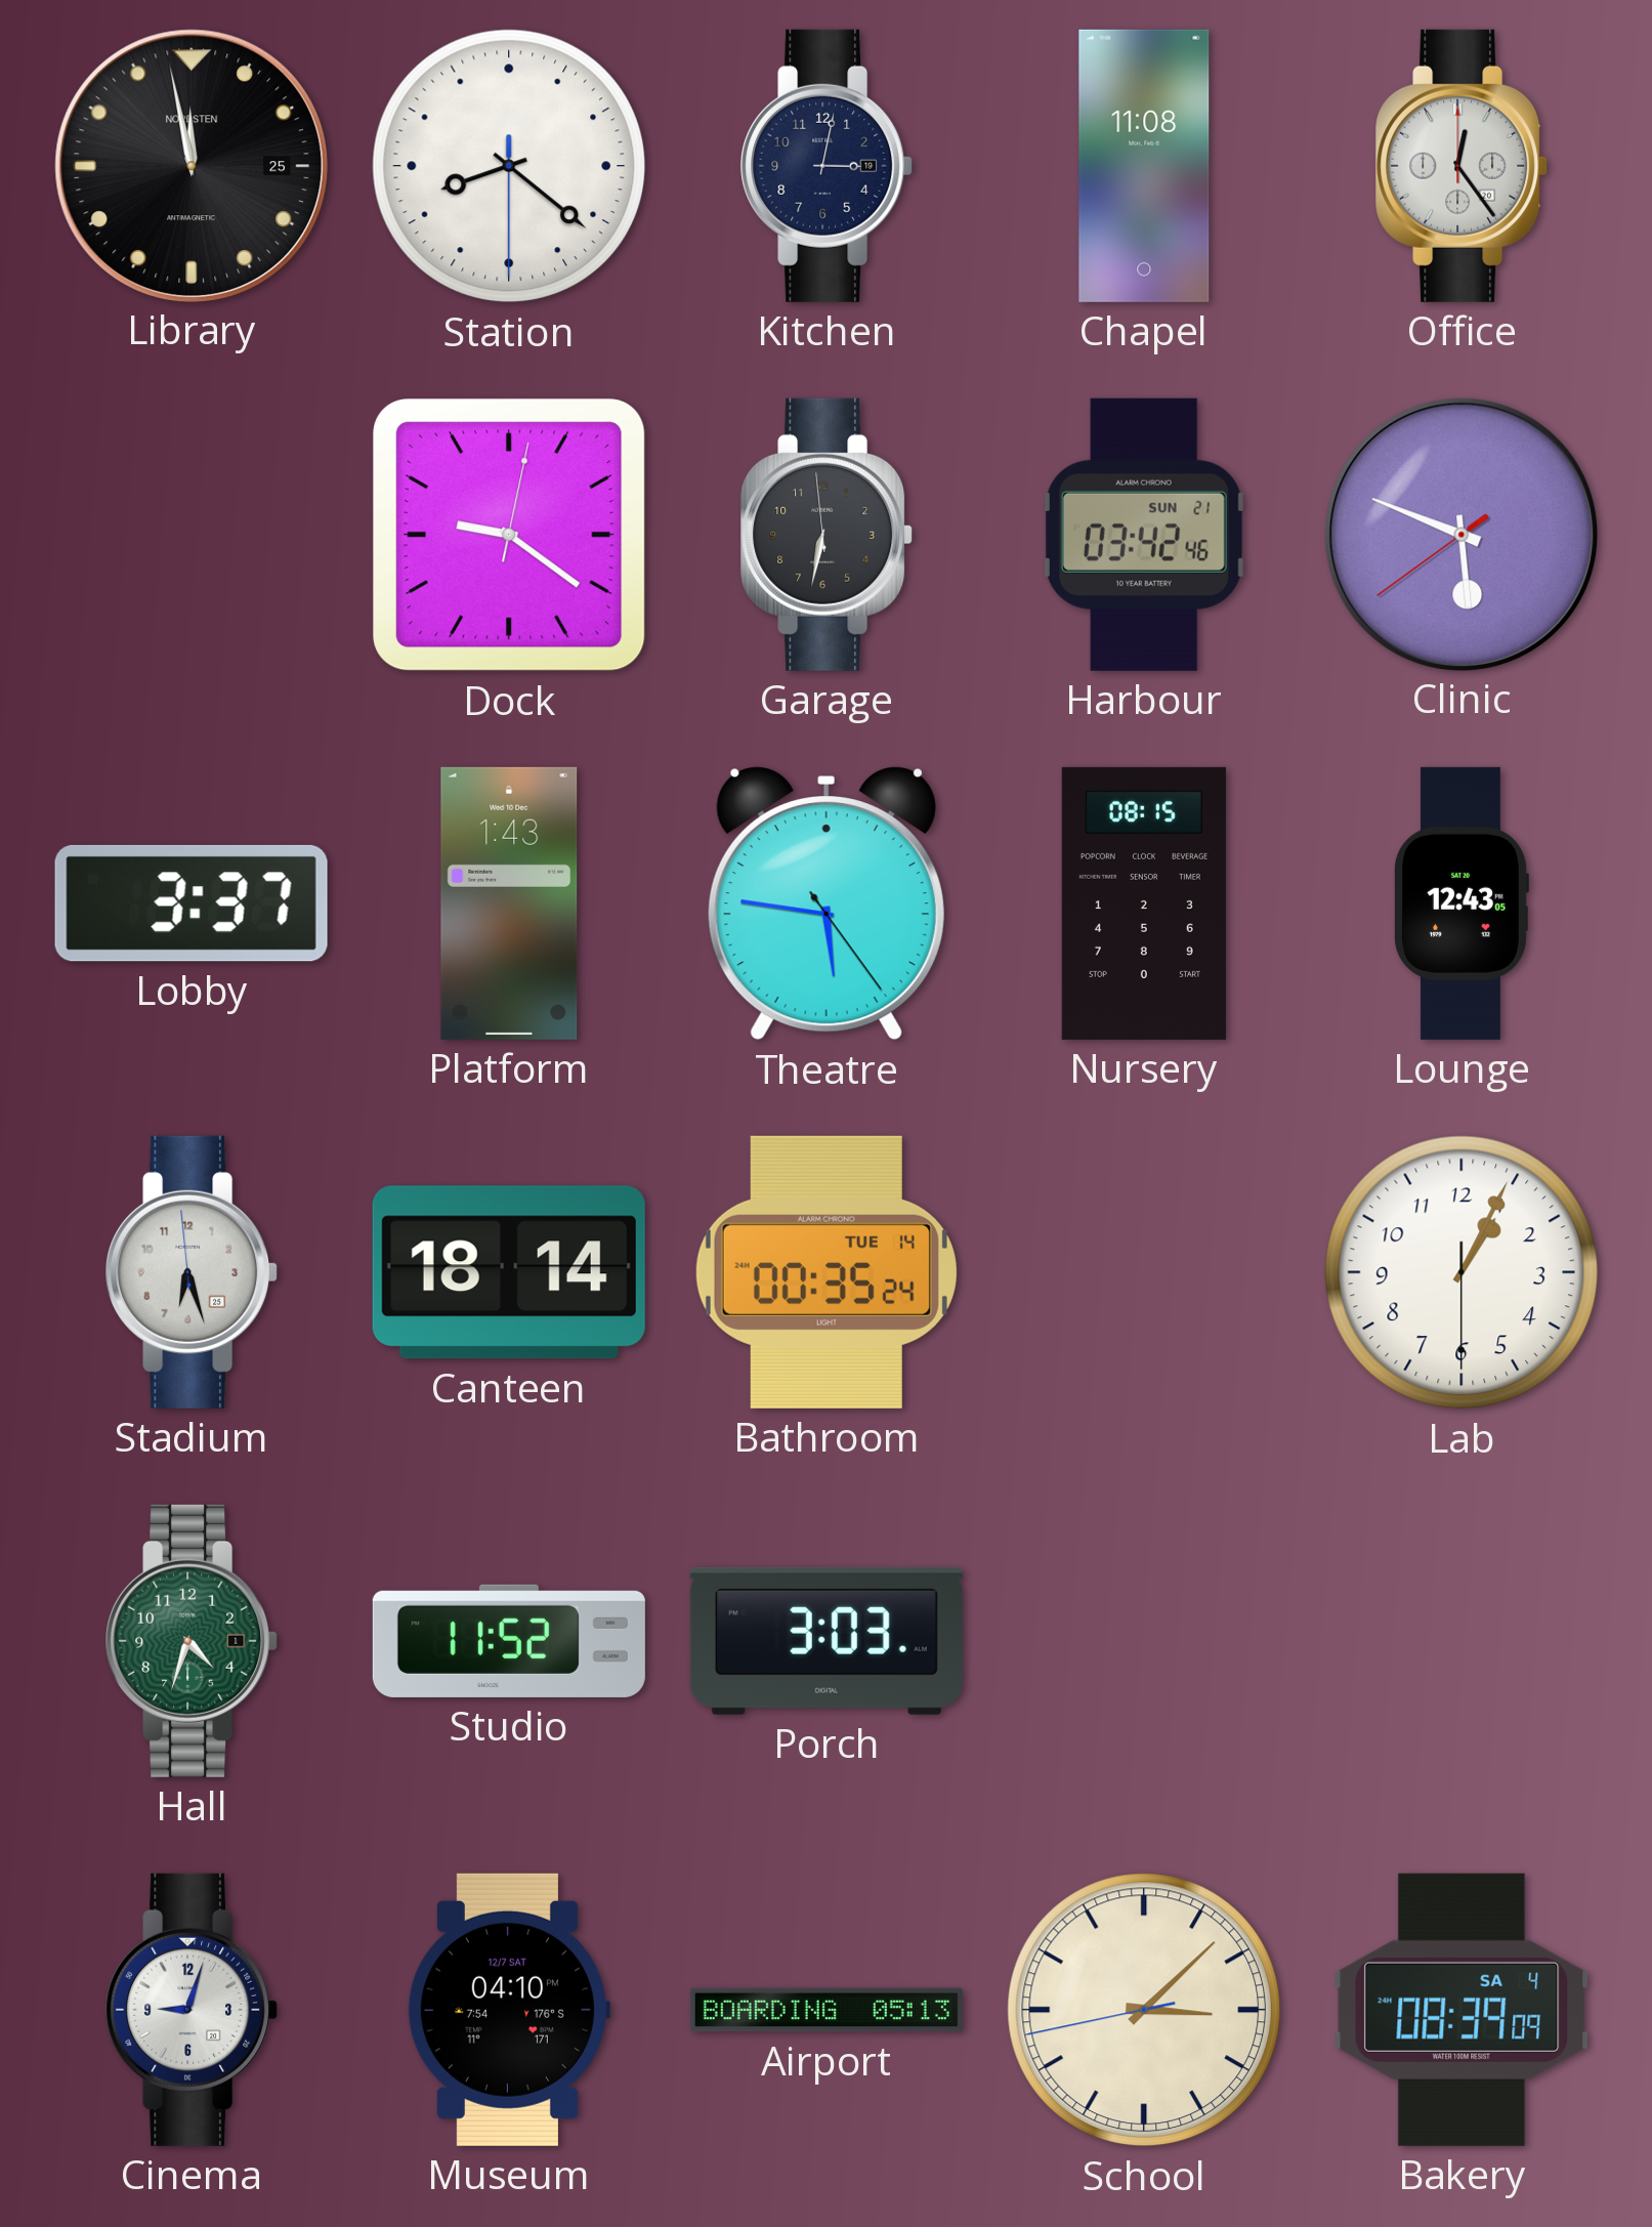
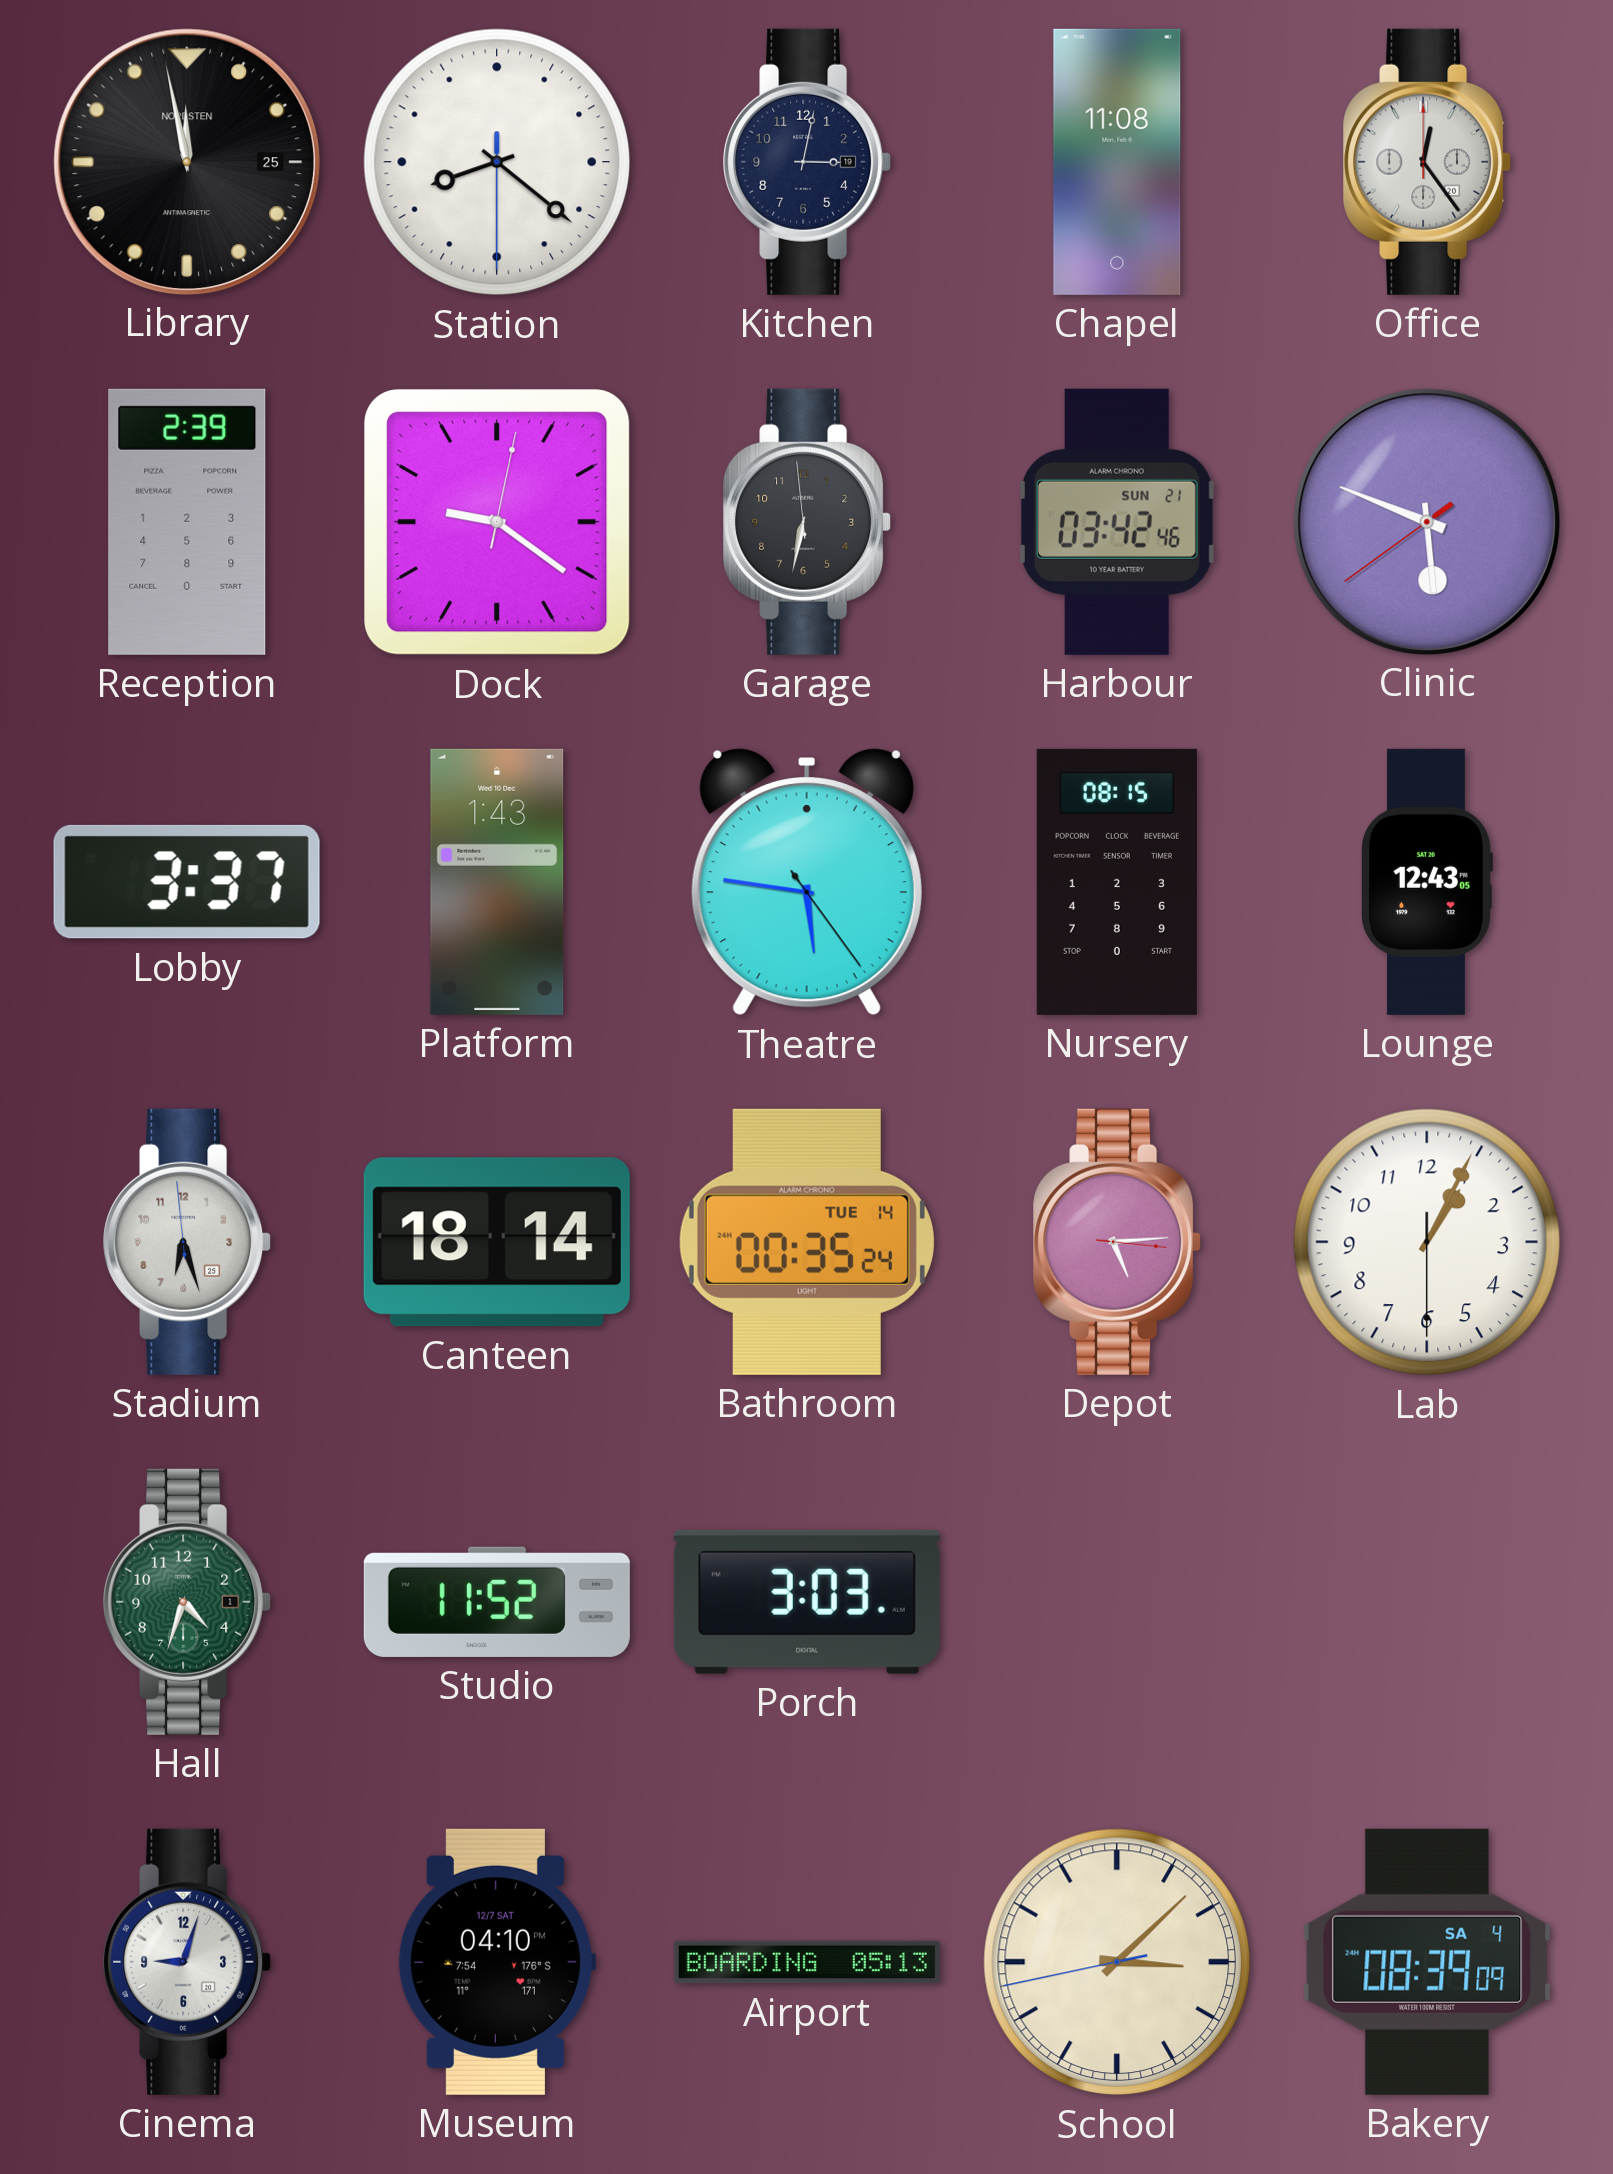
Reception: none -> 2:39 (187, 522)
Depot: none -> 5:14 (1117, 1242)
